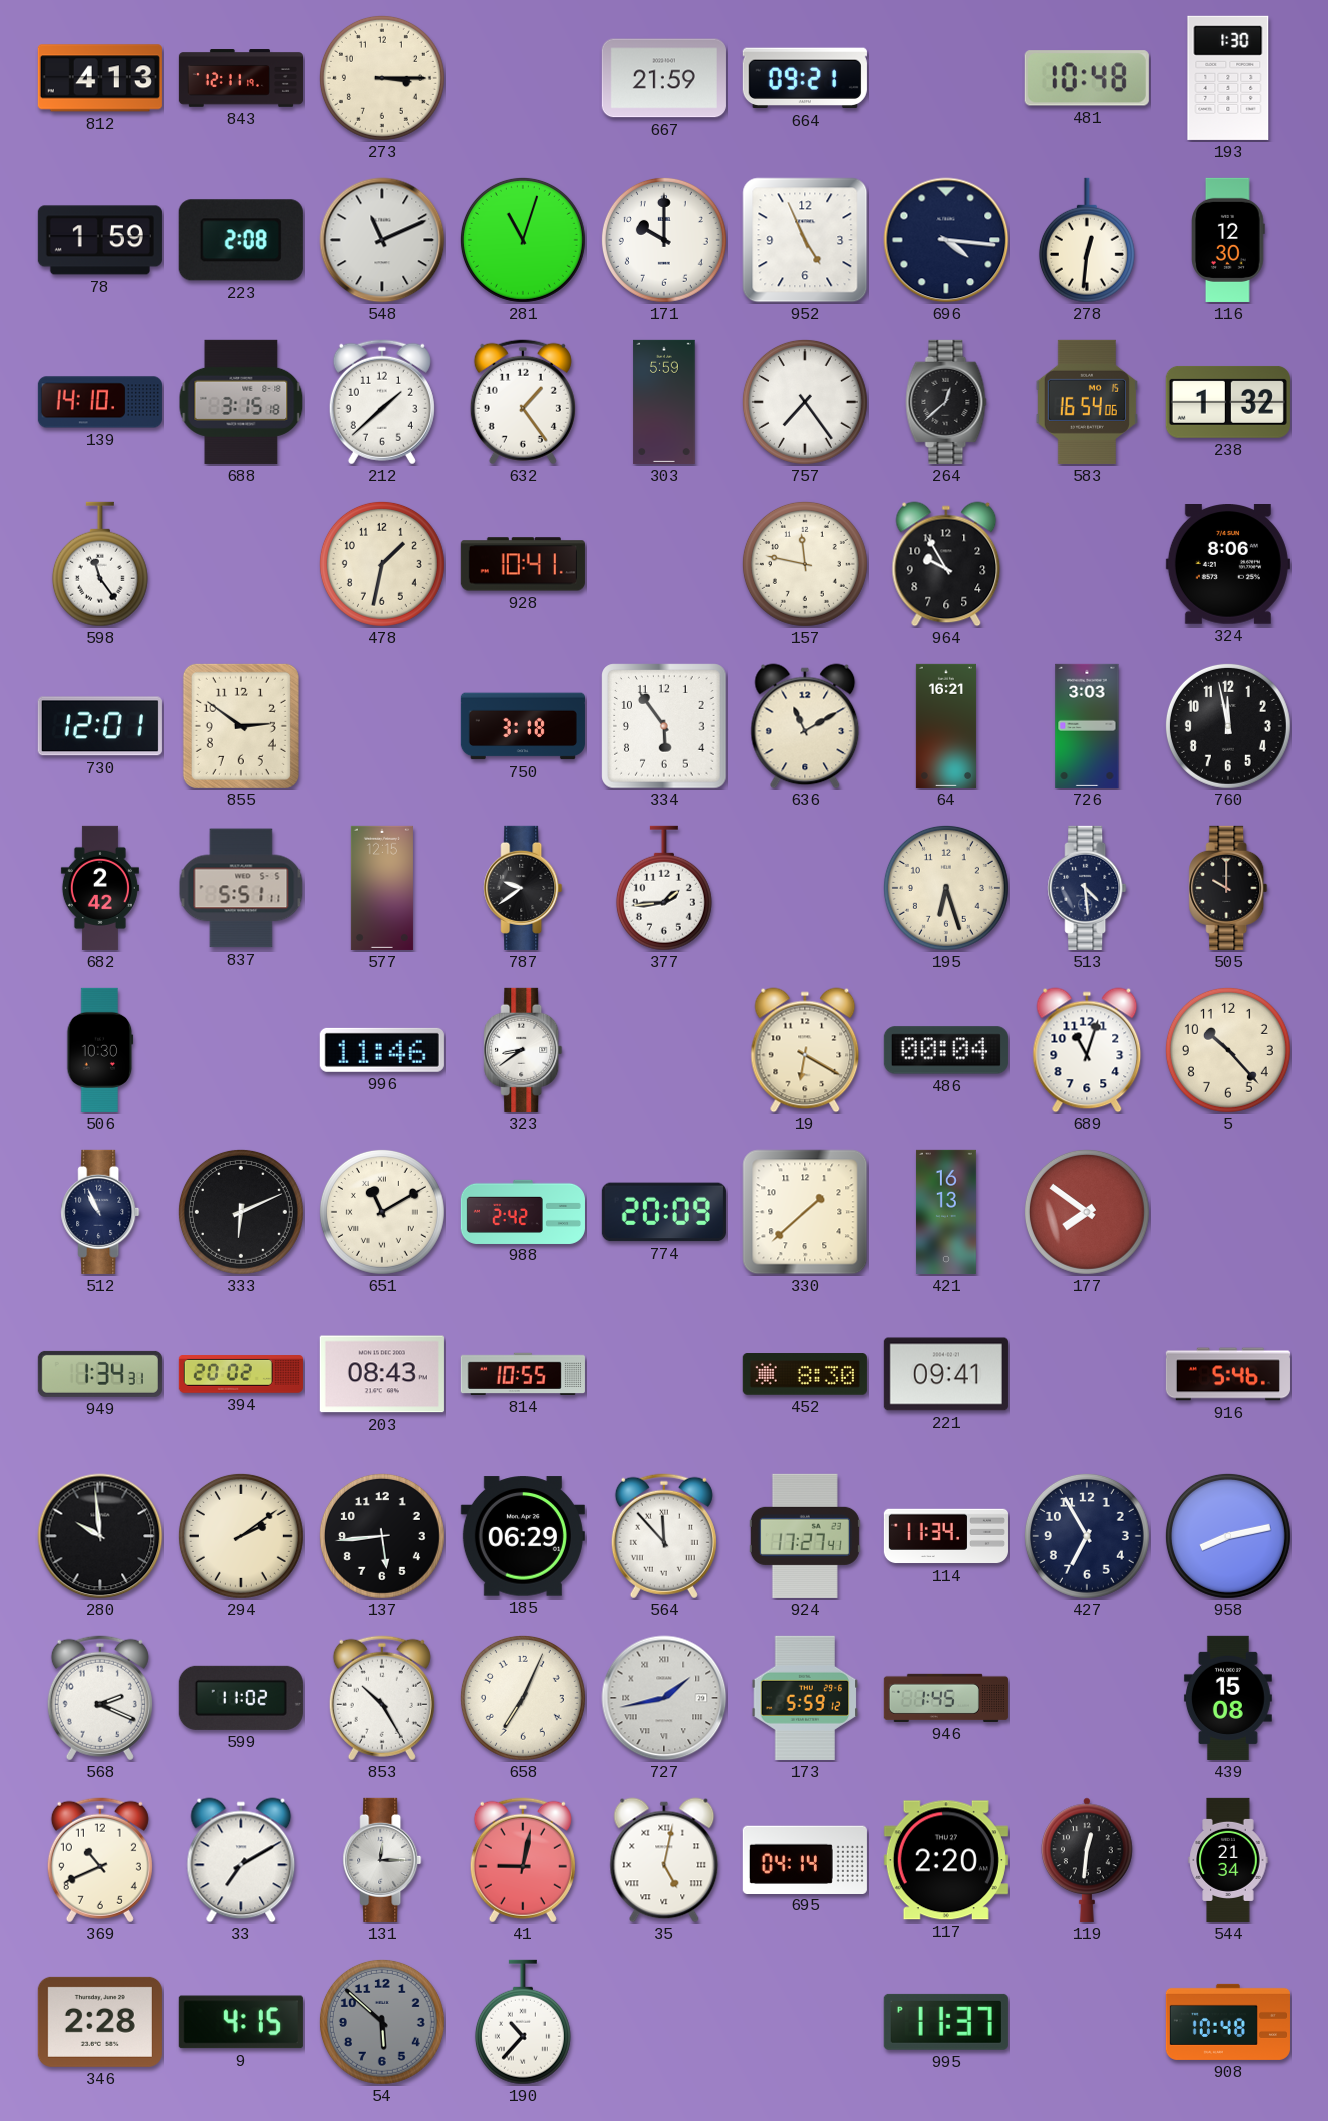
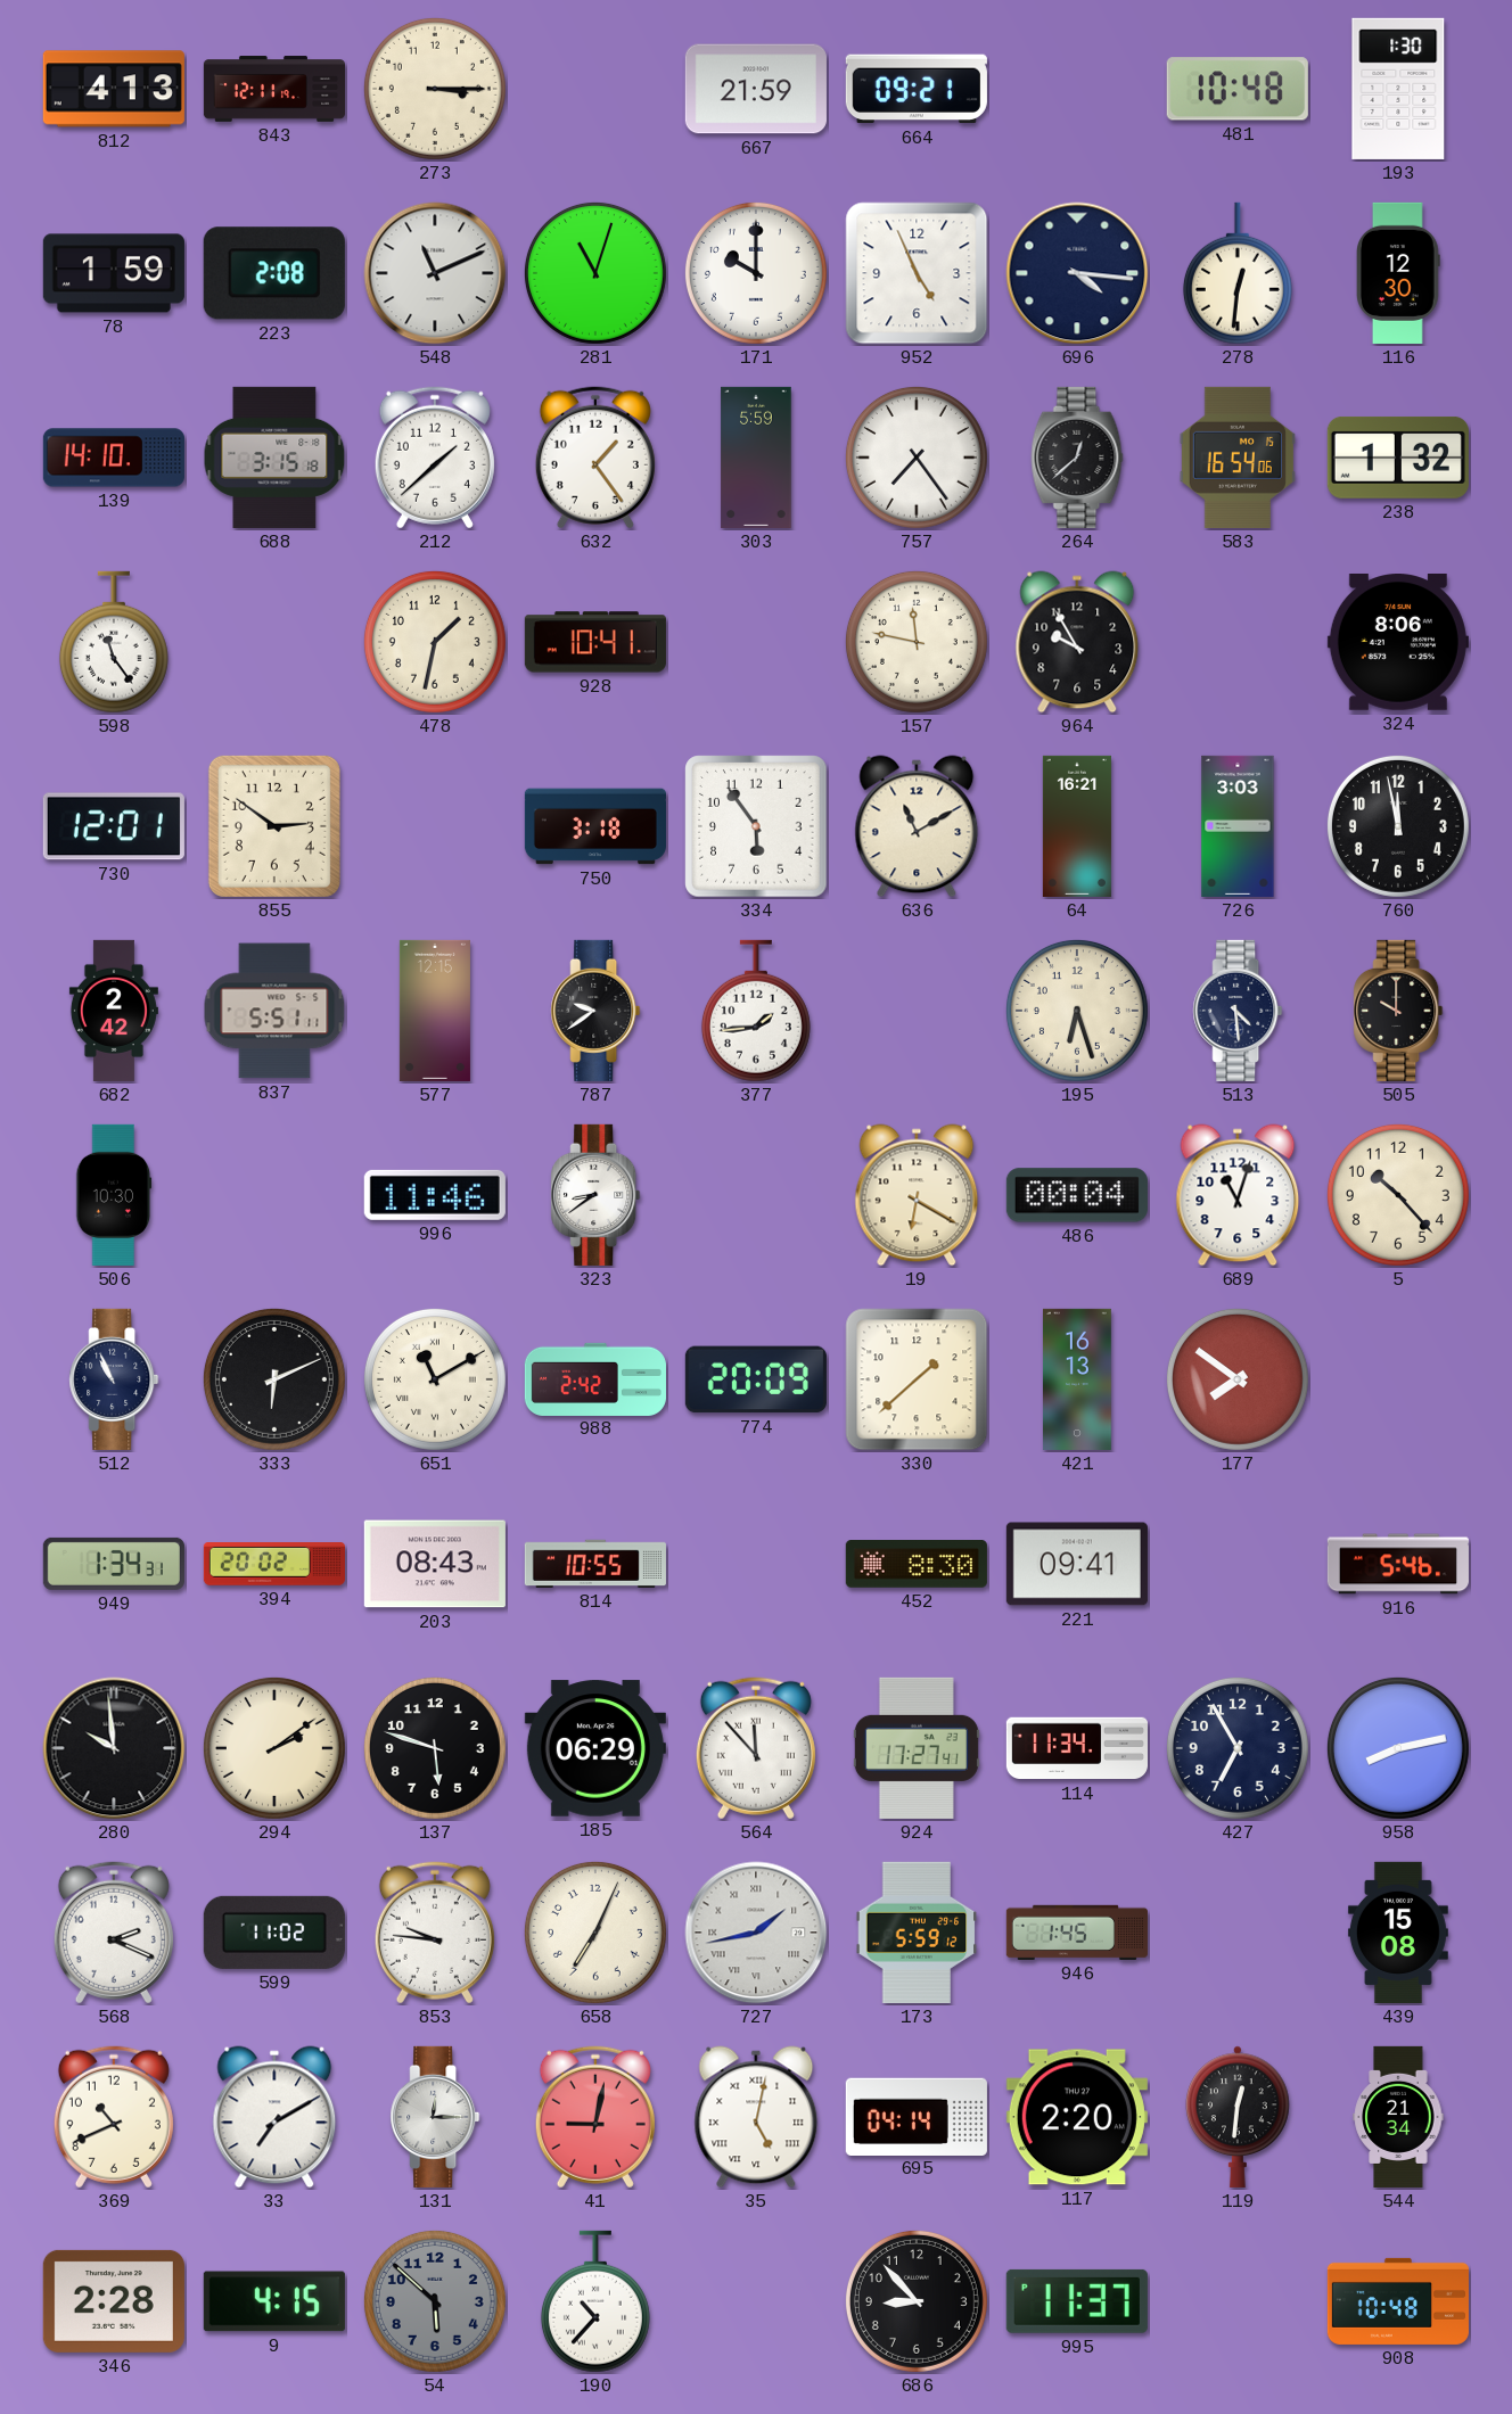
137: 5:44 -> 5:48 (435, 1748)
853: 10:25 -> 9:46 (435, 1933)
686: none -> 8:53 (917, 2301)
